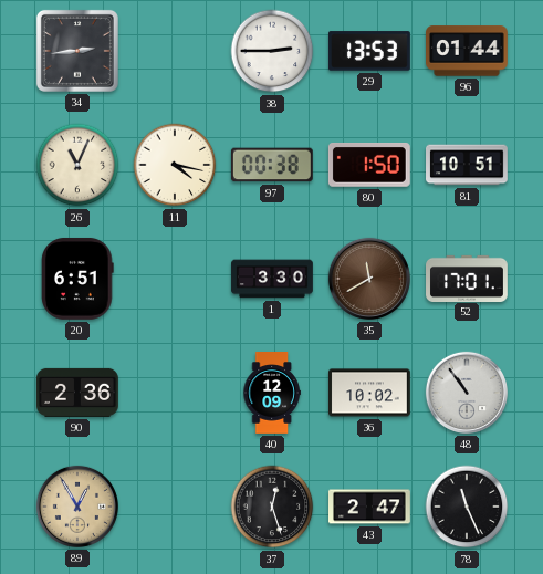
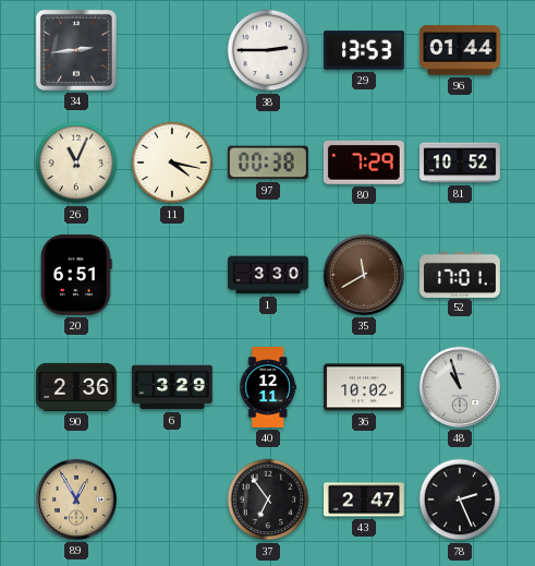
80: 1:50 -> 7:29 (364, 164)
81: 10:51 -> 10:52 (461, 162)
6: none -> 3:29 (173, 387)
40: 12:09 -> 12:11 (268, 387)
48: 10:54 -> 10:57 (460, 387)
37: 12:27 -> 6:54 (268, 499)
78: 11:26 -> 2:26 (460, 499)
